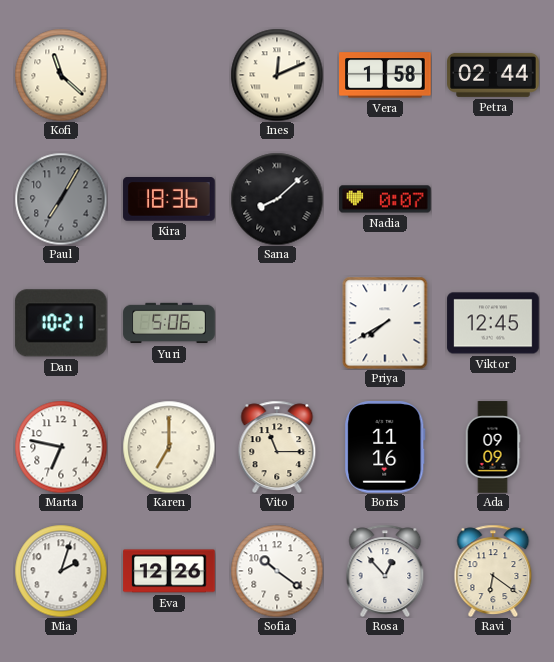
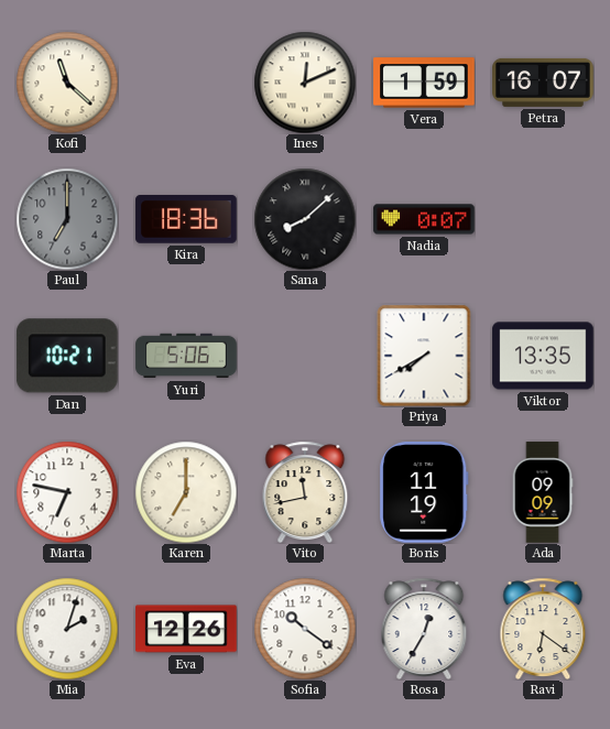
Vera: 1:58 -> 1:59 (424, 83)
Petra: 02:44 -> 16:07 (543, 83)
Paul: 7:05 -> 7:00 (67, 219)
Viktor: 12:45 -> 13:35 (543, 356)
Vito: 11:15 -> 11:43 (305, 492)
Boris: 11:16 -> 11:19 (424, 492)
Rosa: 12:53 -> 12:35 (424, 629)
